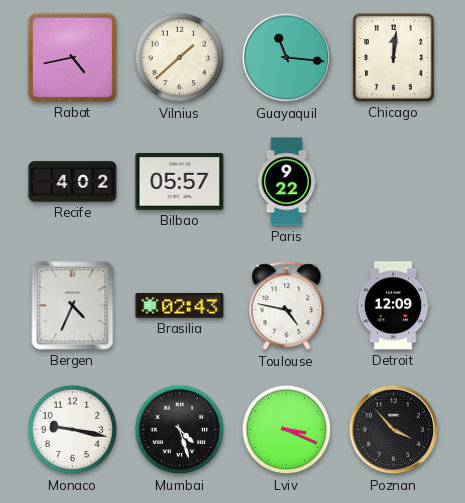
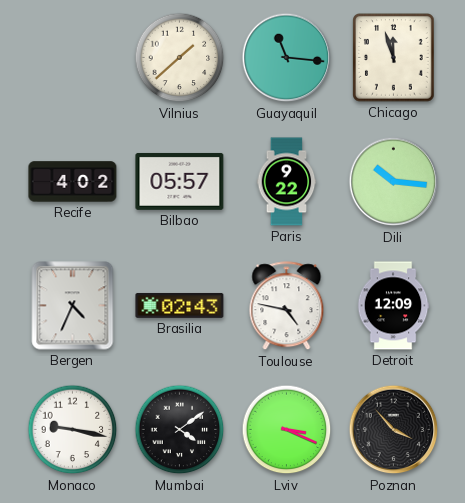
Rabat: 4:43 -> none (72, 57)
Chicago: 12:01 -> 11:57 (394, 58)
Dili: none -> 10:16 (394, 182)
Mumbai: 4:27 -> 4:09 (180, 430)
